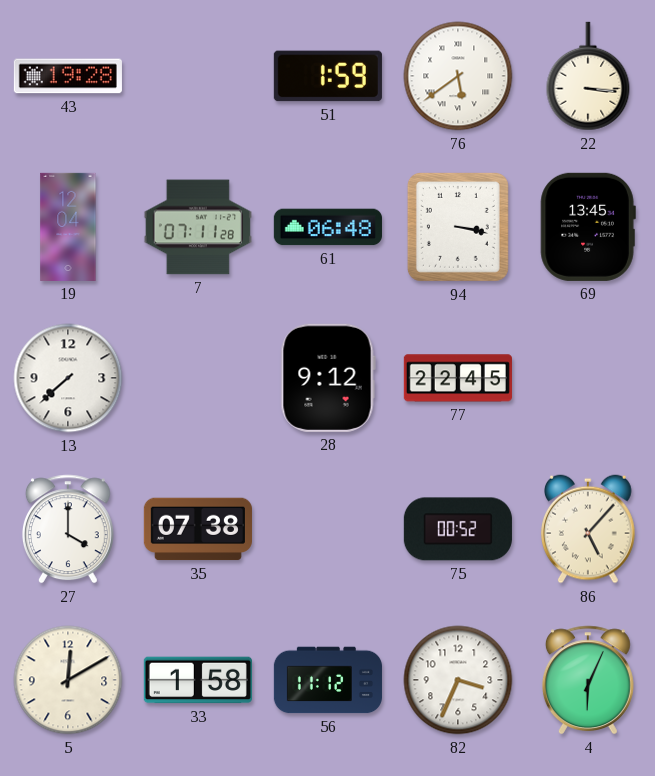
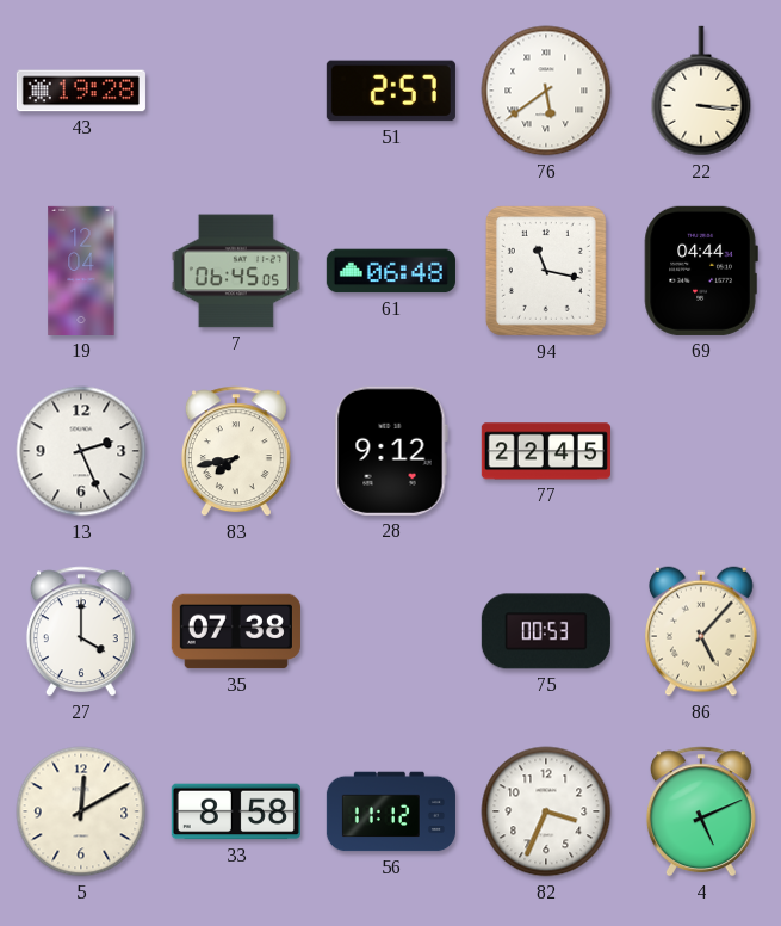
51: 1:59 -> 2:57 (391, 91)
7: 07:11 -> 06:45 (236, 271)
94: 3:17 -> 11:17 (546, 271)
69: 13:45 -> 04:44 (701, 271)
13: 7:38 -> 2:26 (81, 451)
83: none -> 7:43 (236, 451)
75: 00:52 -> 00:53 (546, 631)
33: 1:58 -> 8:58 (236, 811)
4: 6:04 -> 5:11 (701, 811)
